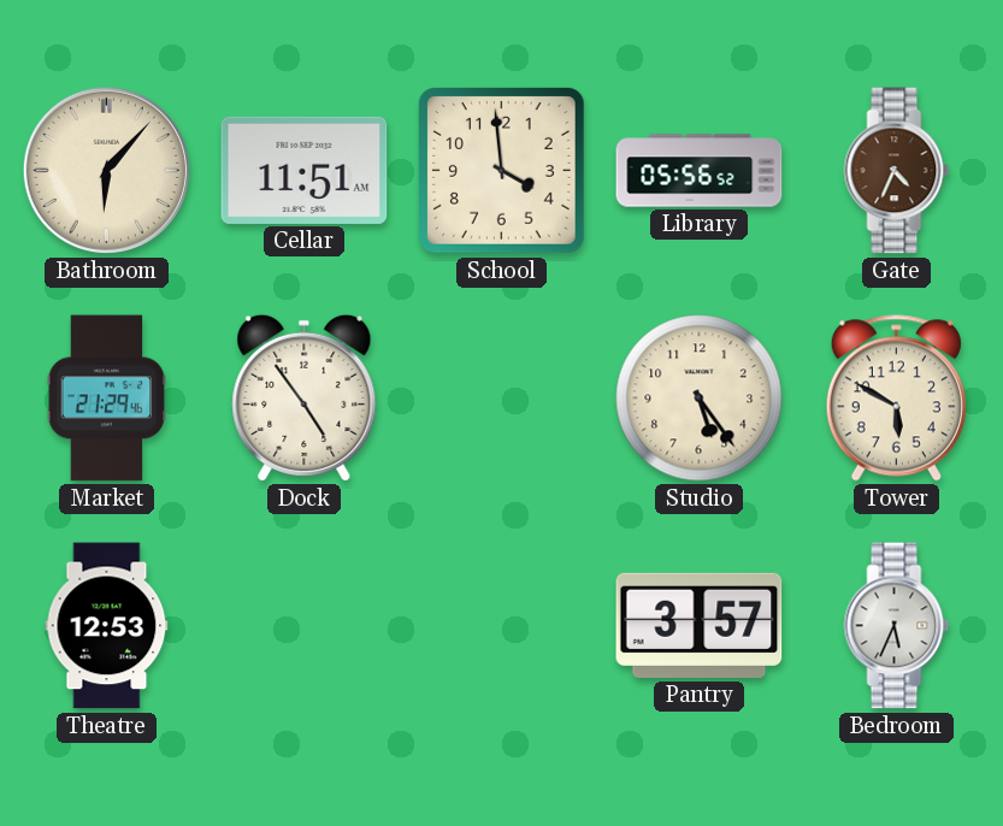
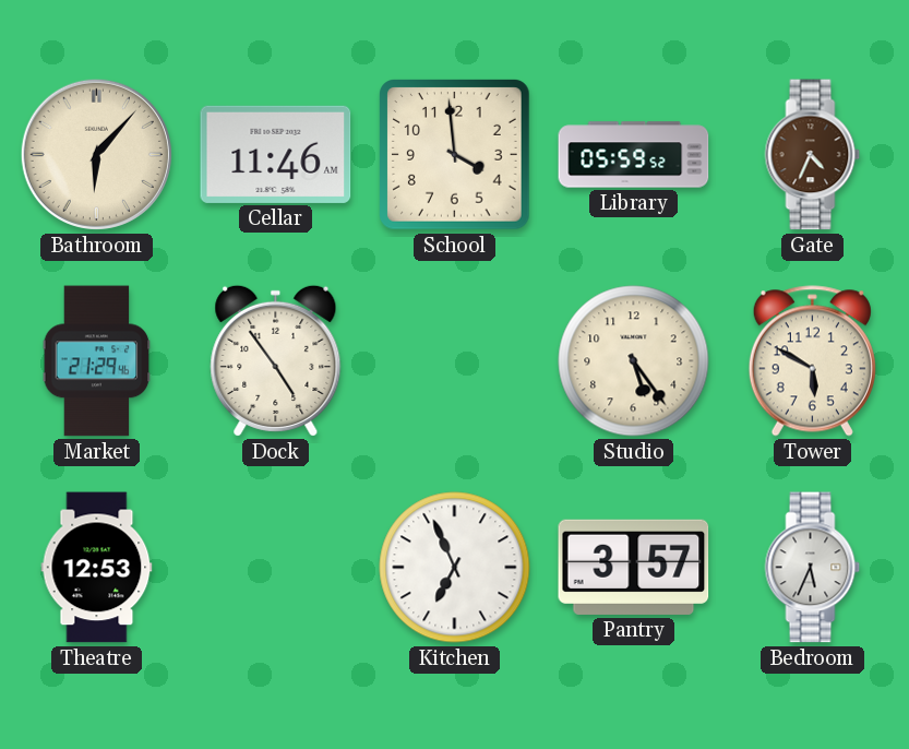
Cellar: 11:51 -> 11:46 (276, 154)
Library: 05:56 -> 05:59 (634, 155)
Kitchen: none -> 6:56 (455, 568)
